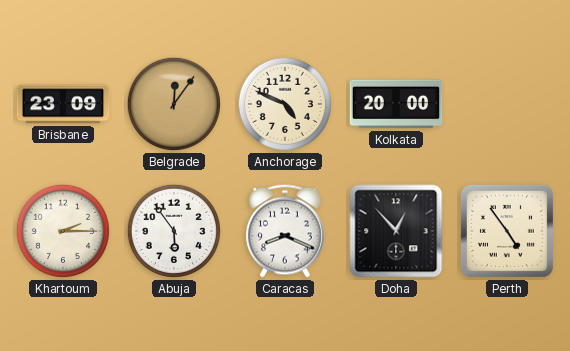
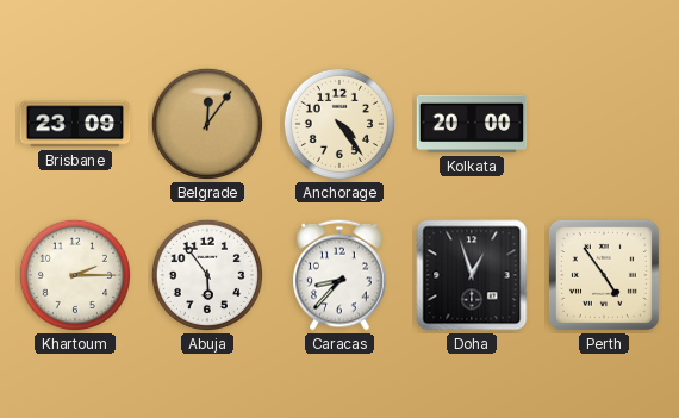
Anchorage: 4:49 -> 4:24 (339, 124)
Caracas: 8:19 -> 8:37 (341, 275)
Doha: 12:53 -> 12:57 (472, 275)
